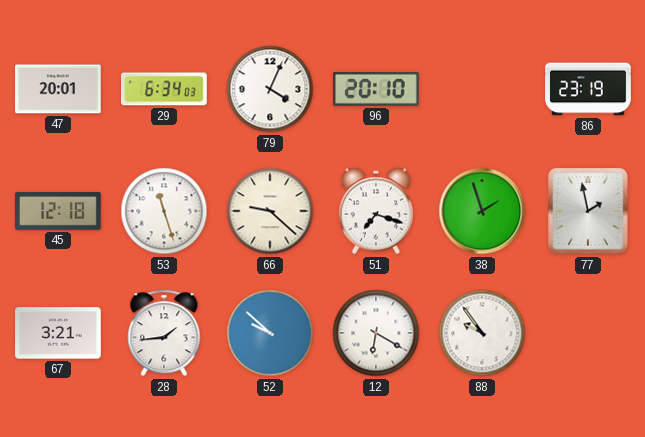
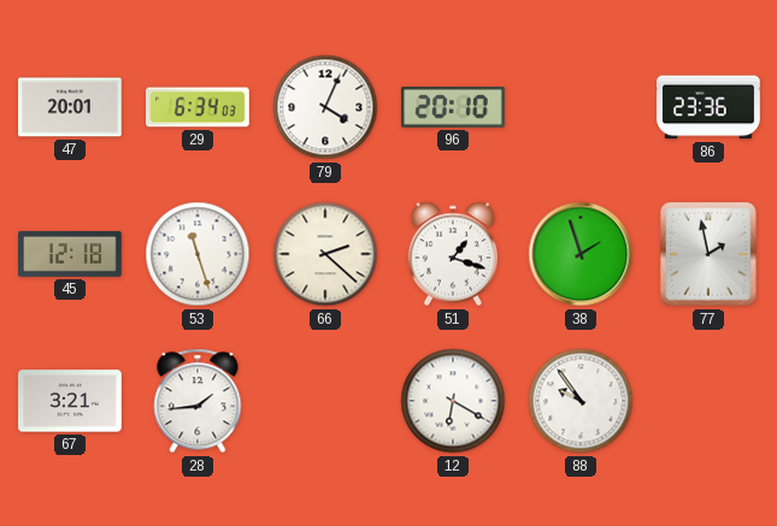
86: 23:19 -> 23:36 (708, 107)
66: 9:22 -> 2:22 (325, 254)
51: 7:18 -> 1:18 (452, 254)
52: 9:52 -> none (270, 333)
